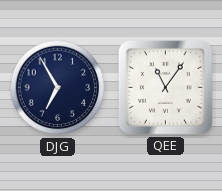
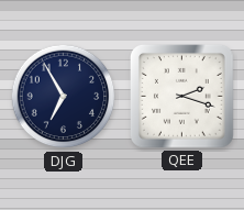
QEE: 11:06 -> 2:18 (181, 96)
